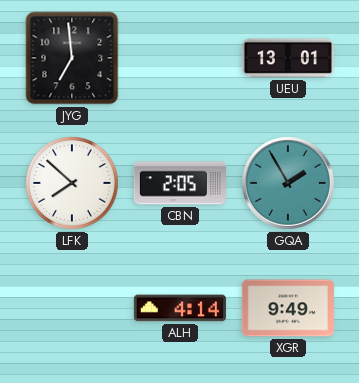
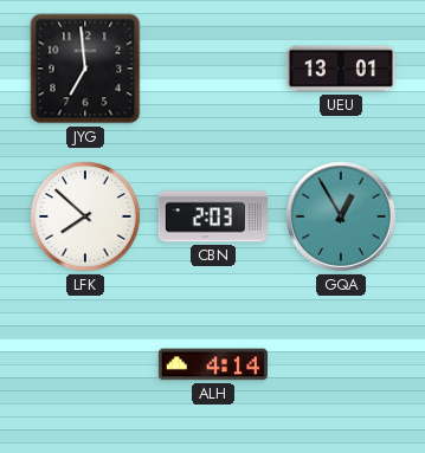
CBN: 2:05 -> 2:03 (213, 216)
GQA: 1:55 -> 12:55 (341, 216)
XGR: 9:49 -> none (288, 308)
